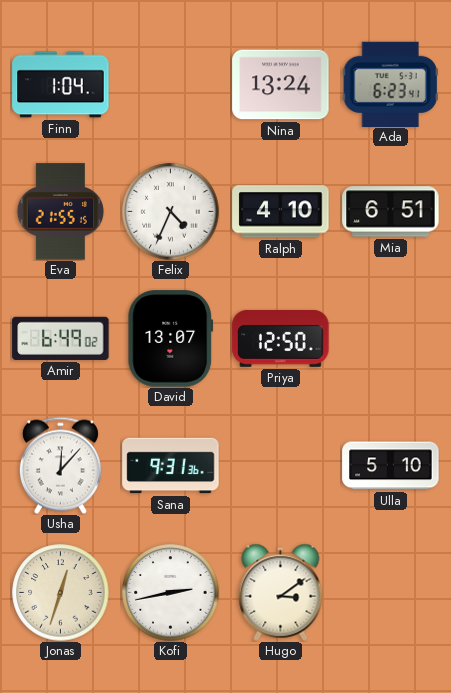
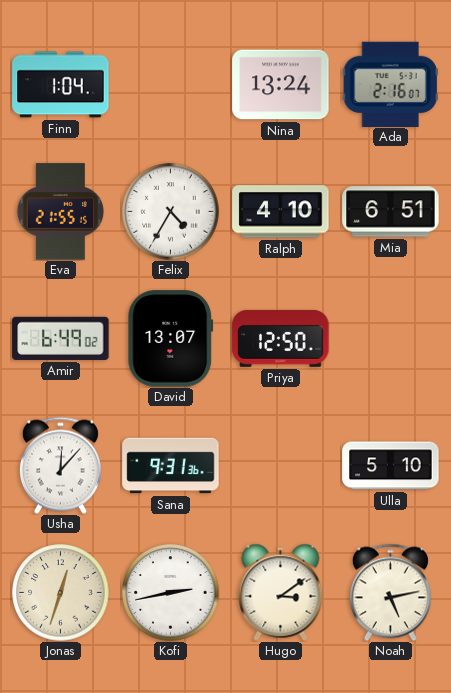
Ada: 6:23 -> 2:16 (390, 84)
Felix: 4:34 -> 4:35 (171, 212)
Noah: none -> 5:13 (390, 592)
